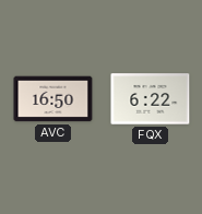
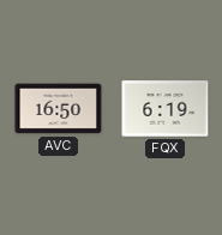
FQX: 6:22 -> 6:19 (166, 109)
